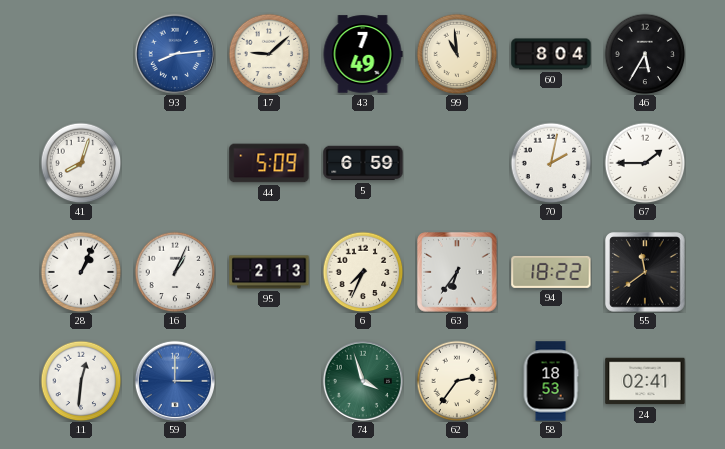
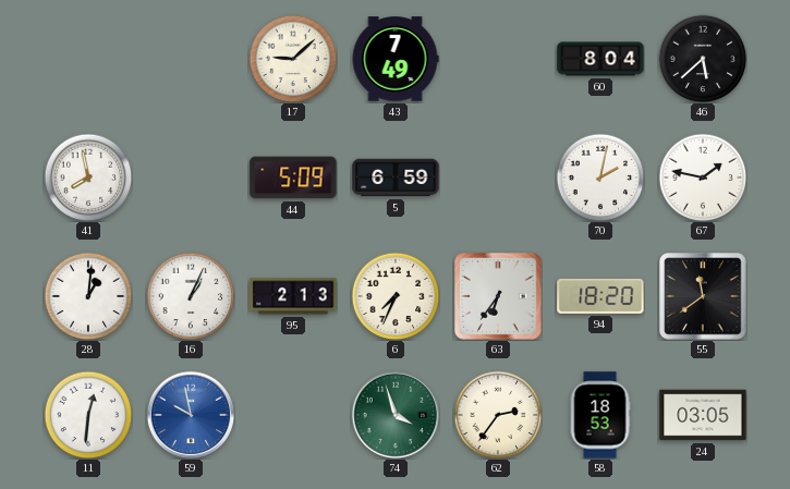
93: 8:14 -> none (174, 53)
99: 10:59 -> none (457, 54)
46: 5:35 -> 5:38 (703, 59)
41: 8:03 -> 7:58 (88, 178)
67: 1:45 -> 1:47 (703, 178)
28: 1:04 -> 1:01 (88, 296)
94: 18:22 -> 18:20 (600, 296)
59: 3:00 -> 9:58 (190, 414)
24: 02:41 -> 03:05 (703, 415)
